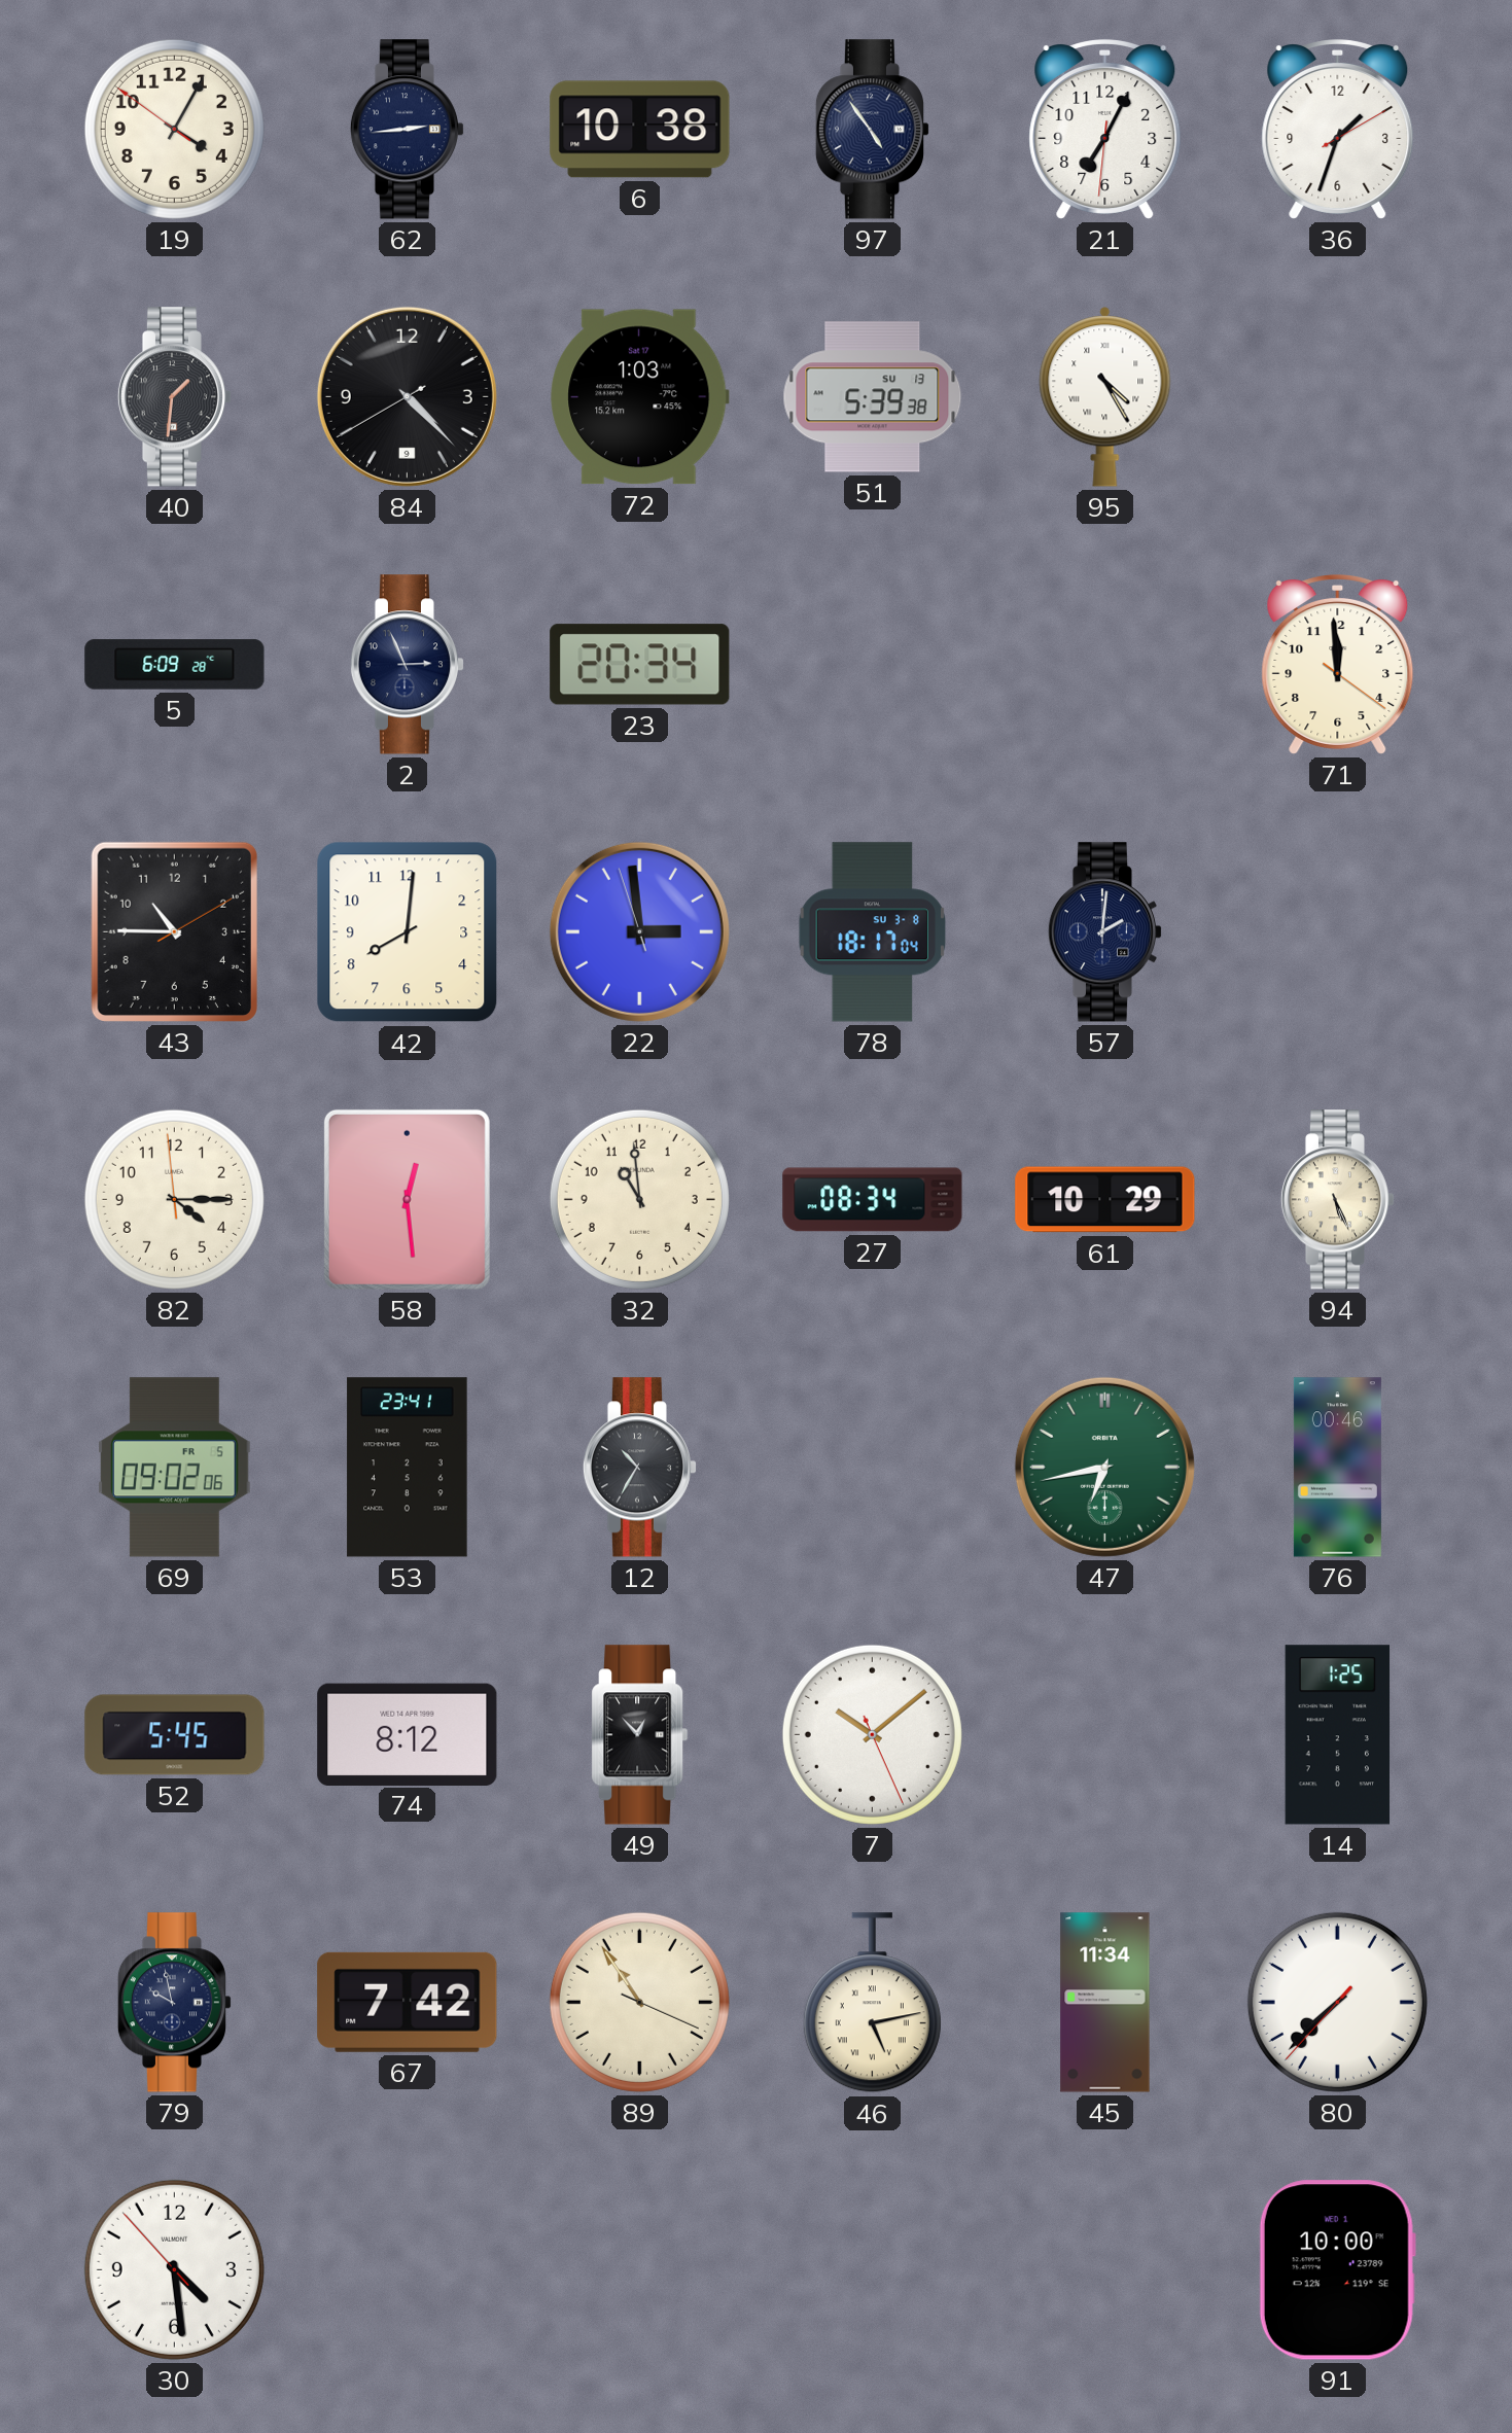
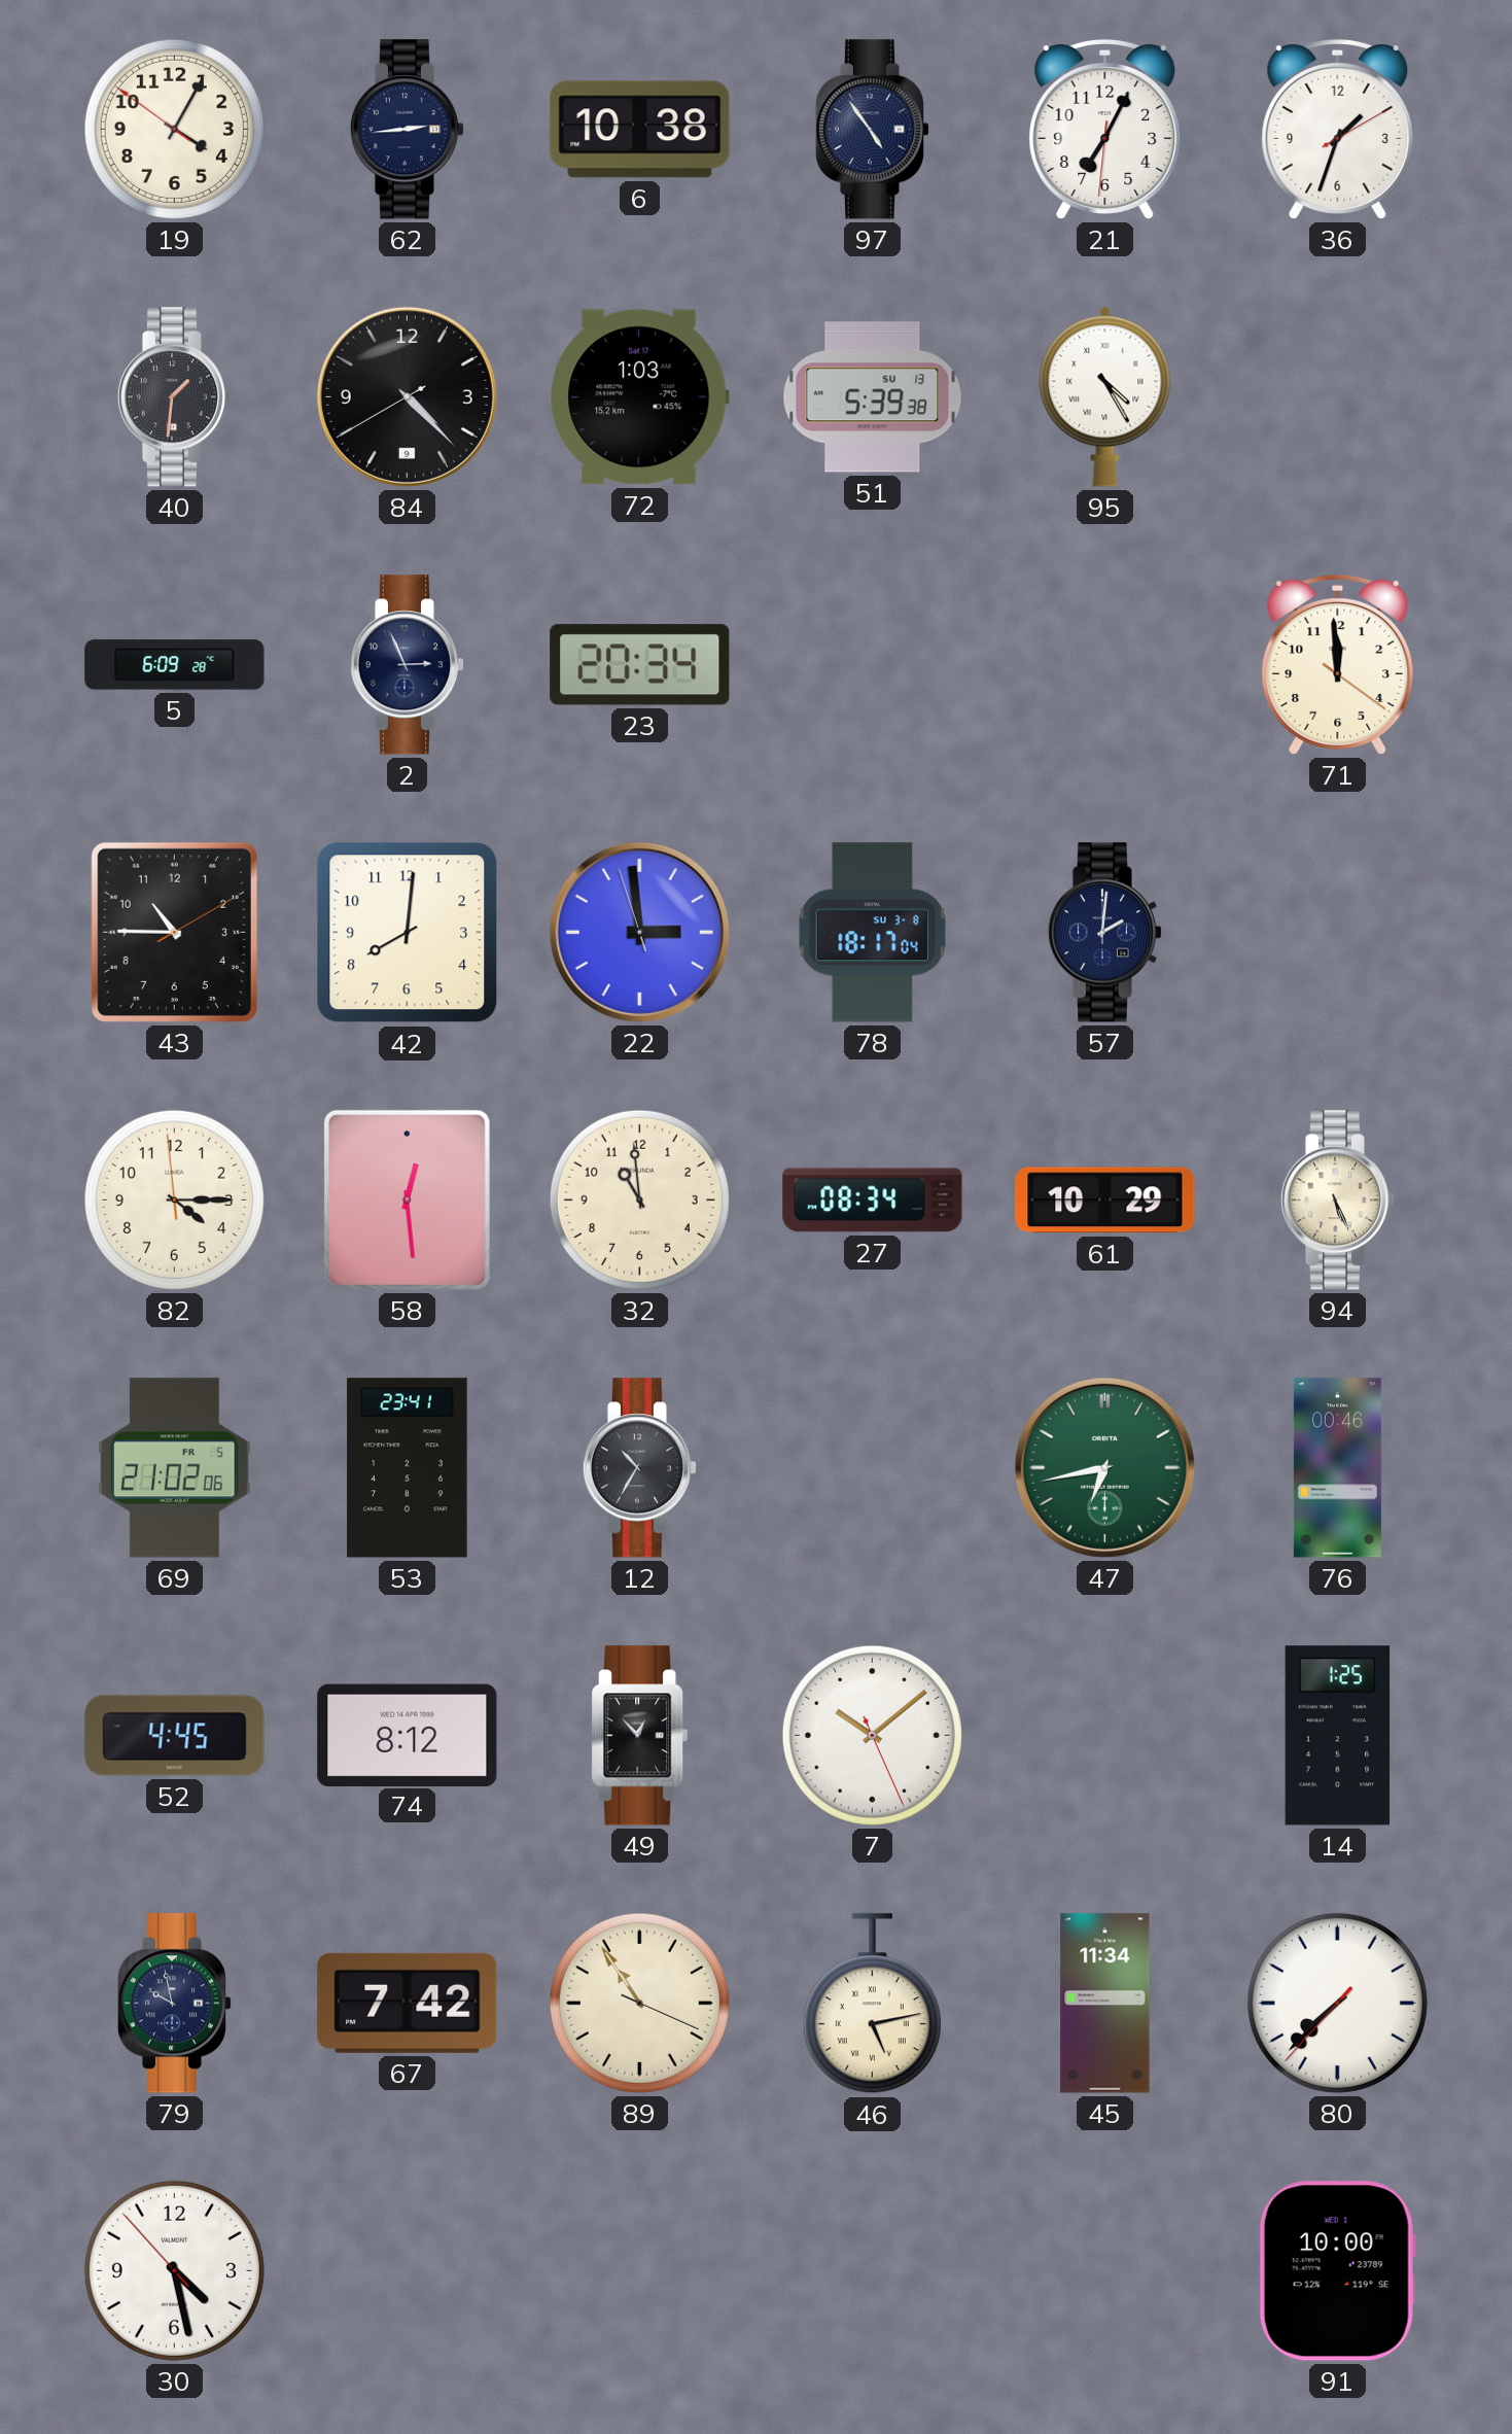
69: 09:02 -> 21:02 (175, 1468)
52: 5:45 -> 4:45 (175, 1736)
30: 4:28 -> 4:27 (174, 2270)
